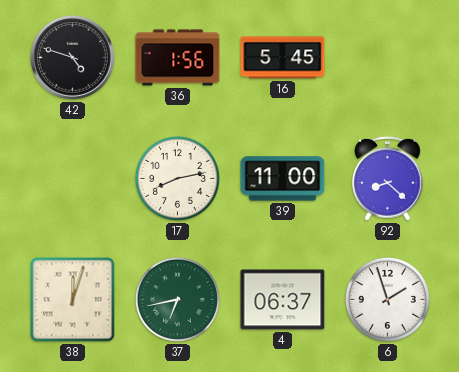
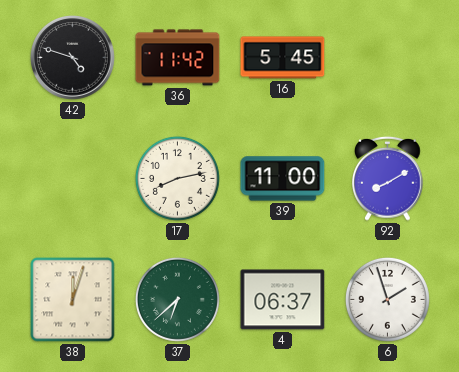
36: 1:56 -> 11:42 (178, 58)
92: 8:22 -> 8:10 (388, 178)
37: 6:43 -> 6:38 (177, 299)
